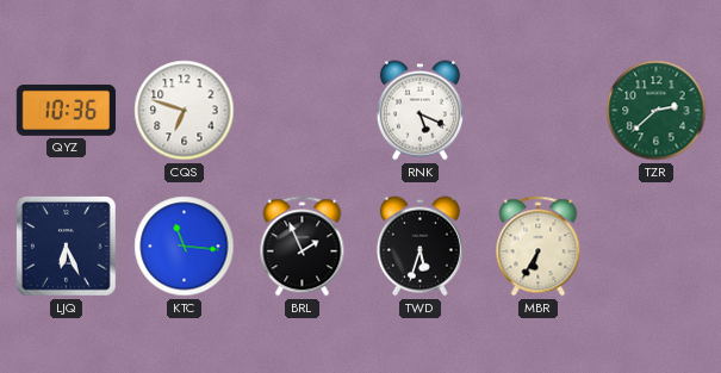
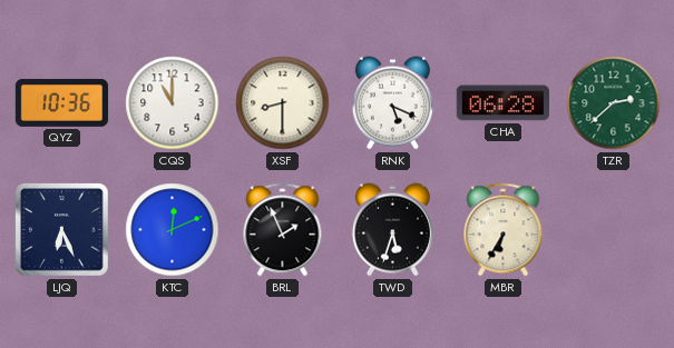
CQS: 6:48 -> 11:00 (173, 103)
XSF: none -> 8:30 (283, 103)
CHA: none -> 06:28 (502, 103)
KTC: 11:16 -> 12:11 (173, 230)
